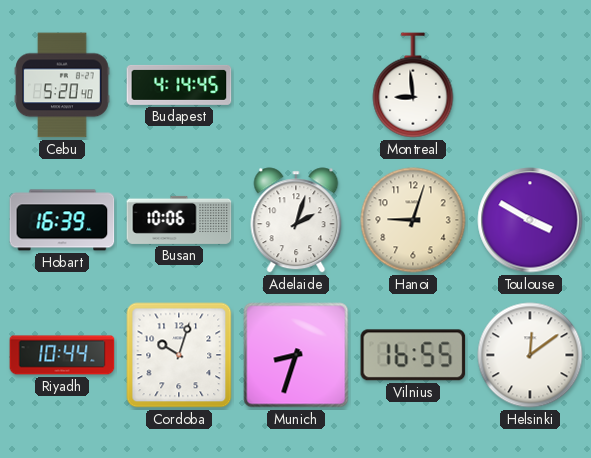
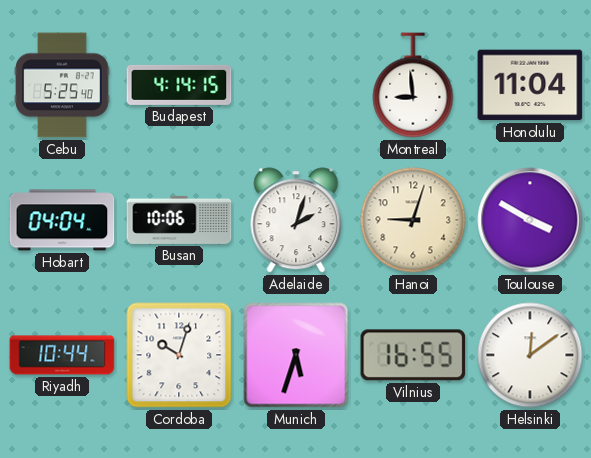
Cebu: 5:20 -> 5:25 (62, 85)
Budapest: 4:14:45 -> 4:14:15 (179, 85)
Honolulu: none -> 11:04 (530, 85)
Hobart: 16:39 -> 04:04 (62, 220)
Munich: 8:33 -> 5:33 (296, 355)
